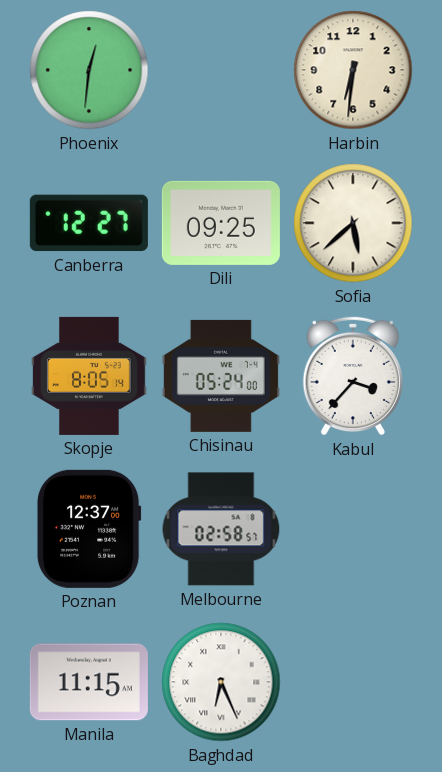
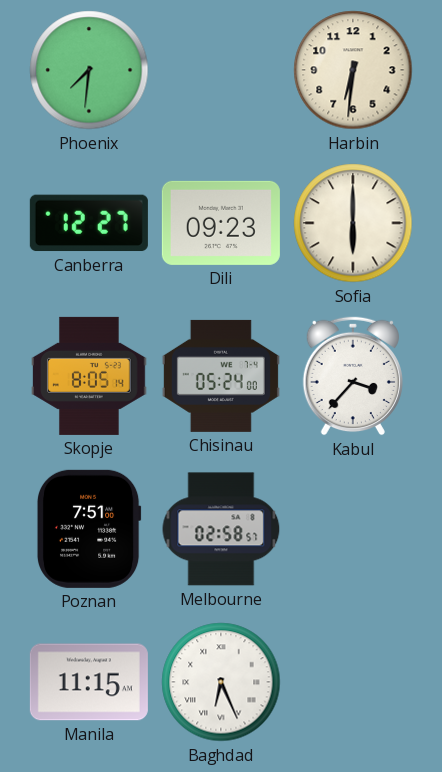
Phoenix: 12:31 -> 7:31 (89, 70)
Dili: 09:25 -> 09:23 (221, 223)
Sofia: 5:38 -> 6:00 (353, 223)
Poznan: 12:37 -> 7:51 (89, 529)
